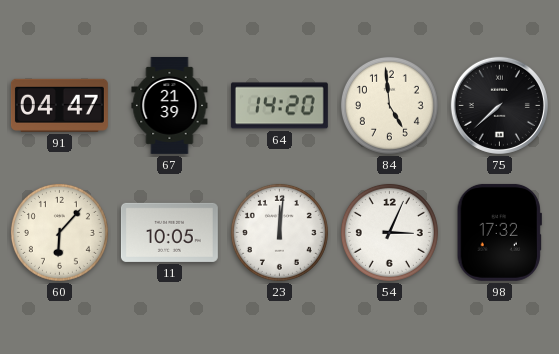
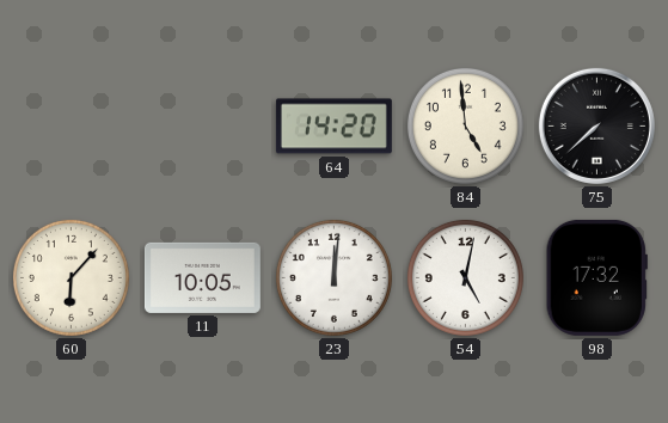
91: 04:47 -> none (59, 105)
67: 21:39 -> none (170, 105)
54: 3:04 -> 5:02 (465, 277)
